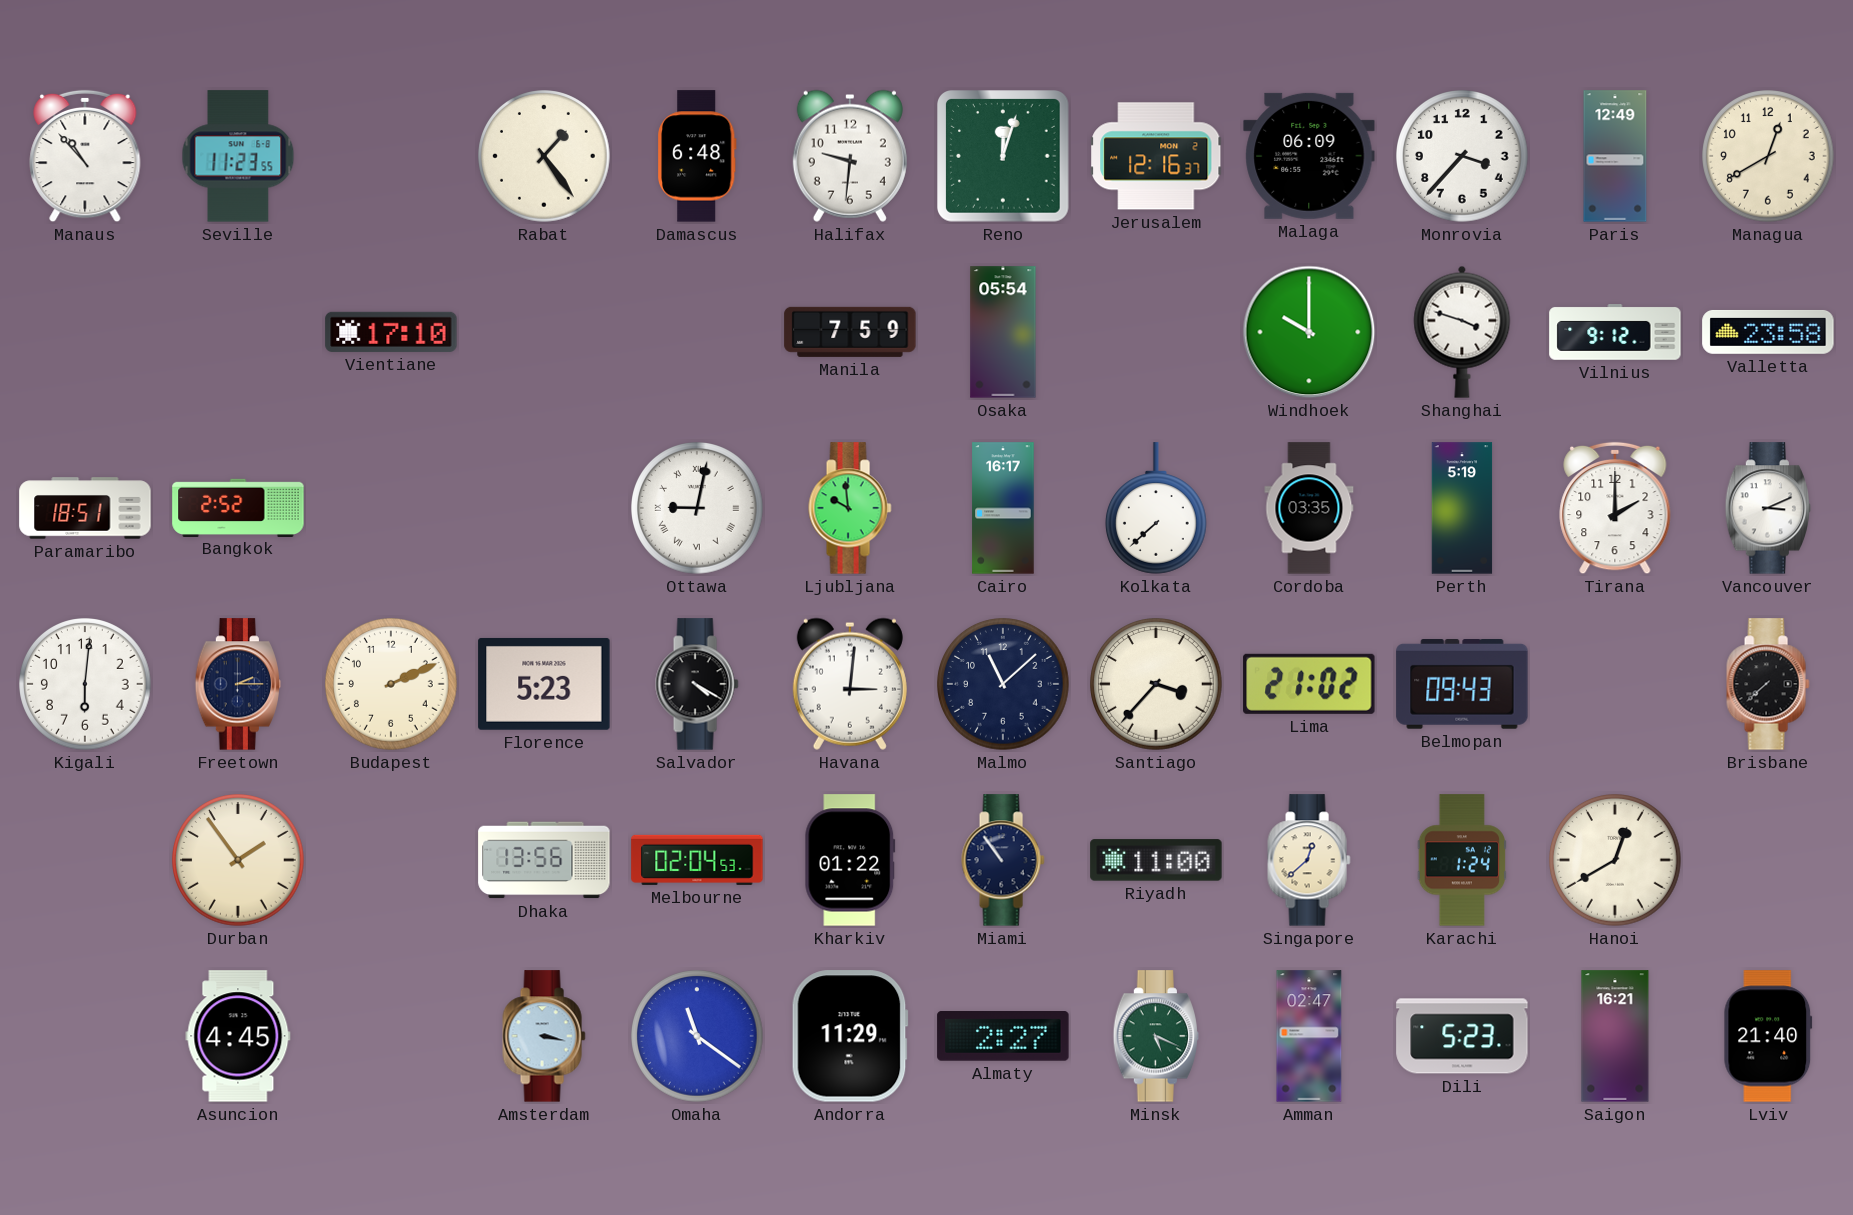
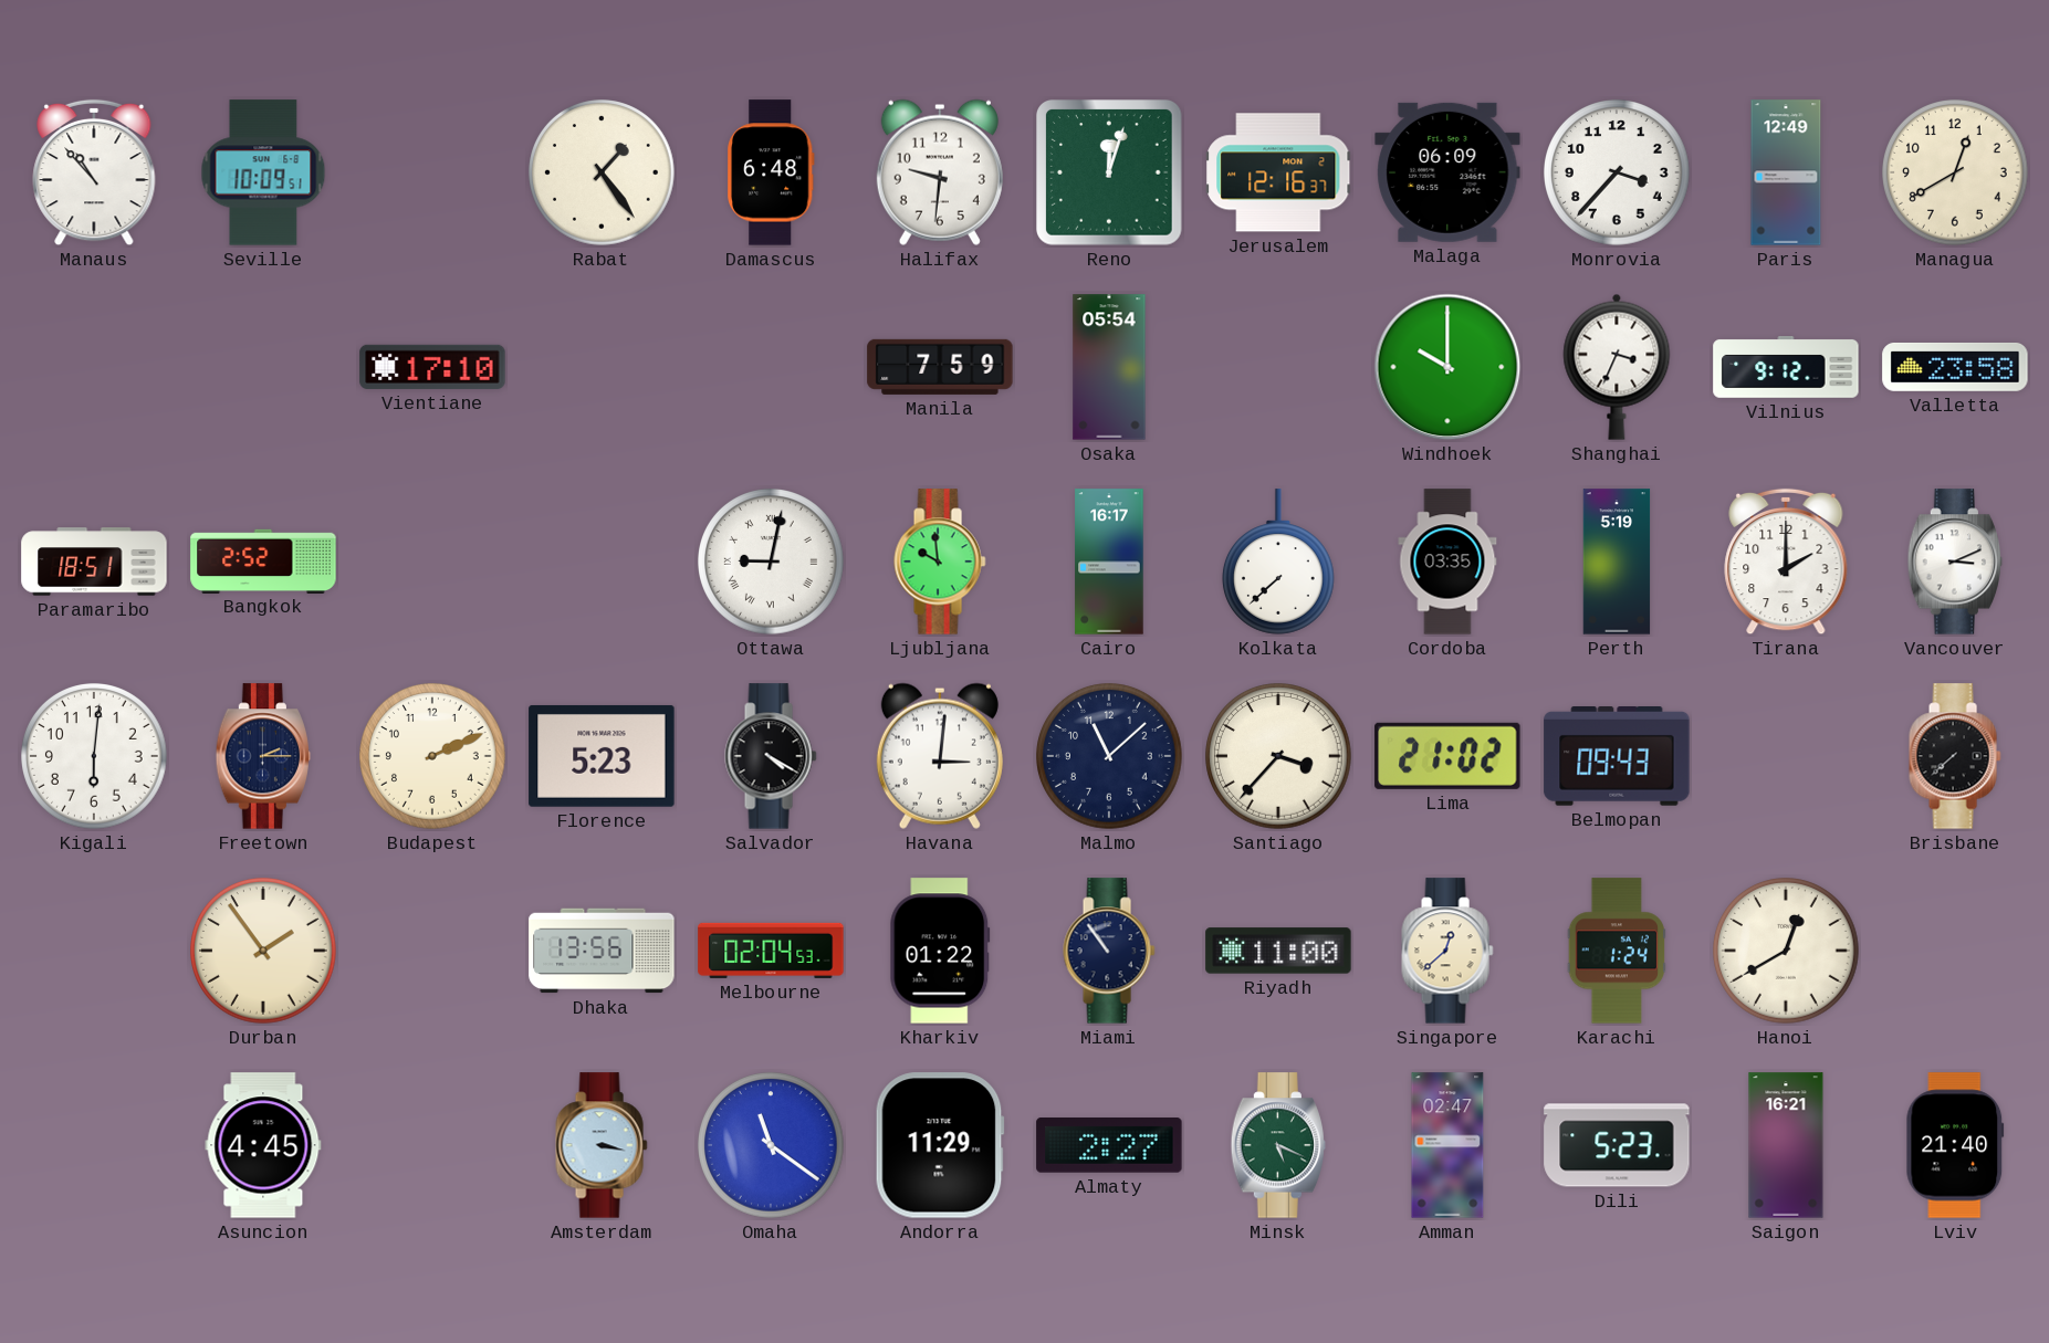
Seville: 11:23 -> 10:09 (263, 172)
Shanghai: 3:48 -> 3:34 (1617, 367)
